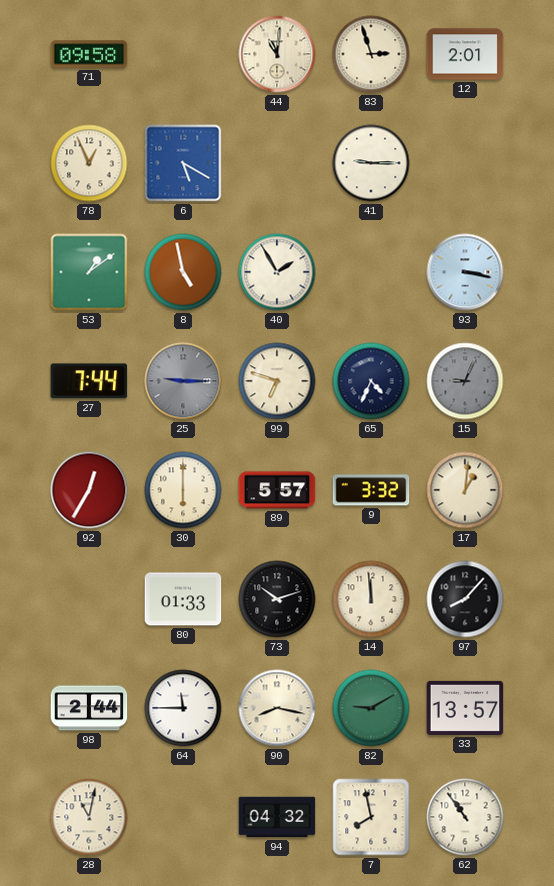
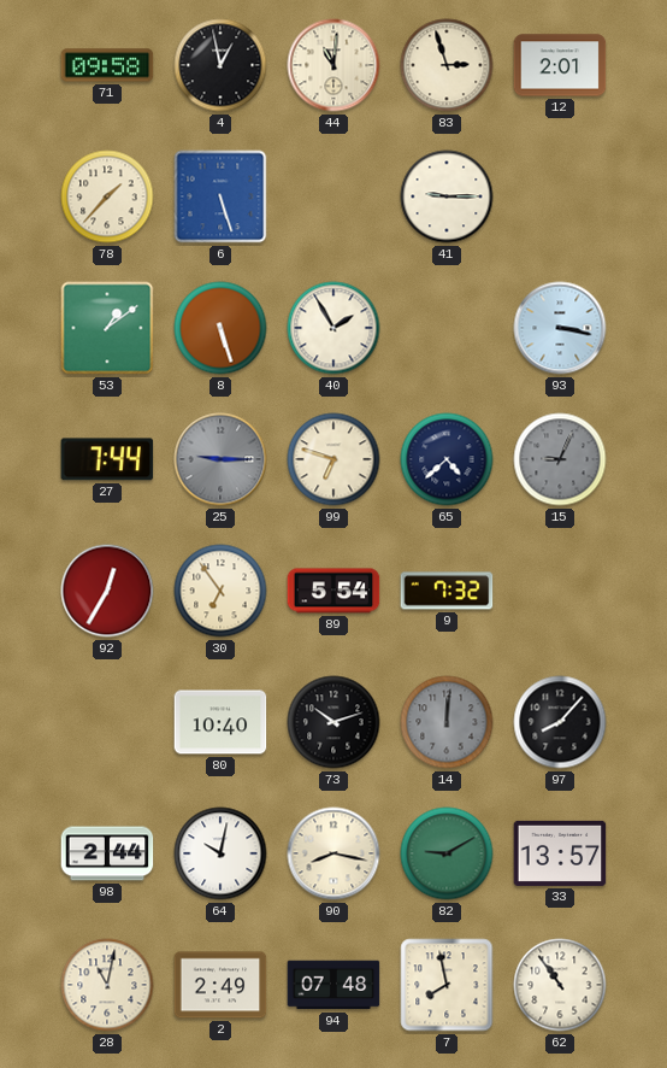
4: none -> 12:58 (220, 65)
78: 12:56 -> 1:37 (107, 196)
6: 5:20 -> 5:27 (220, 196)
8: 4:58 -> 5:27 (220, 328)
65: 4:34 -> 4:38 (447, 459)
30: 6:00 -> 6:54 (220, 591)
89: 5:57 -> 5:54 (333, 591)
9: 3:32 -> 7:32 (447, 591)
17: 1:01 -> none (465, 490)
80: 01:33 -> 10:40 (220, 722)
14: 11:59 -> 12:01 (447, 722)
14 dial: cream -> grey (447, 722)
64: 11:45 -> 10:02 (220, 853)
2: none -> 2:49 (220, 985)
94: 04:32 -> 07:48 (333, 985)
